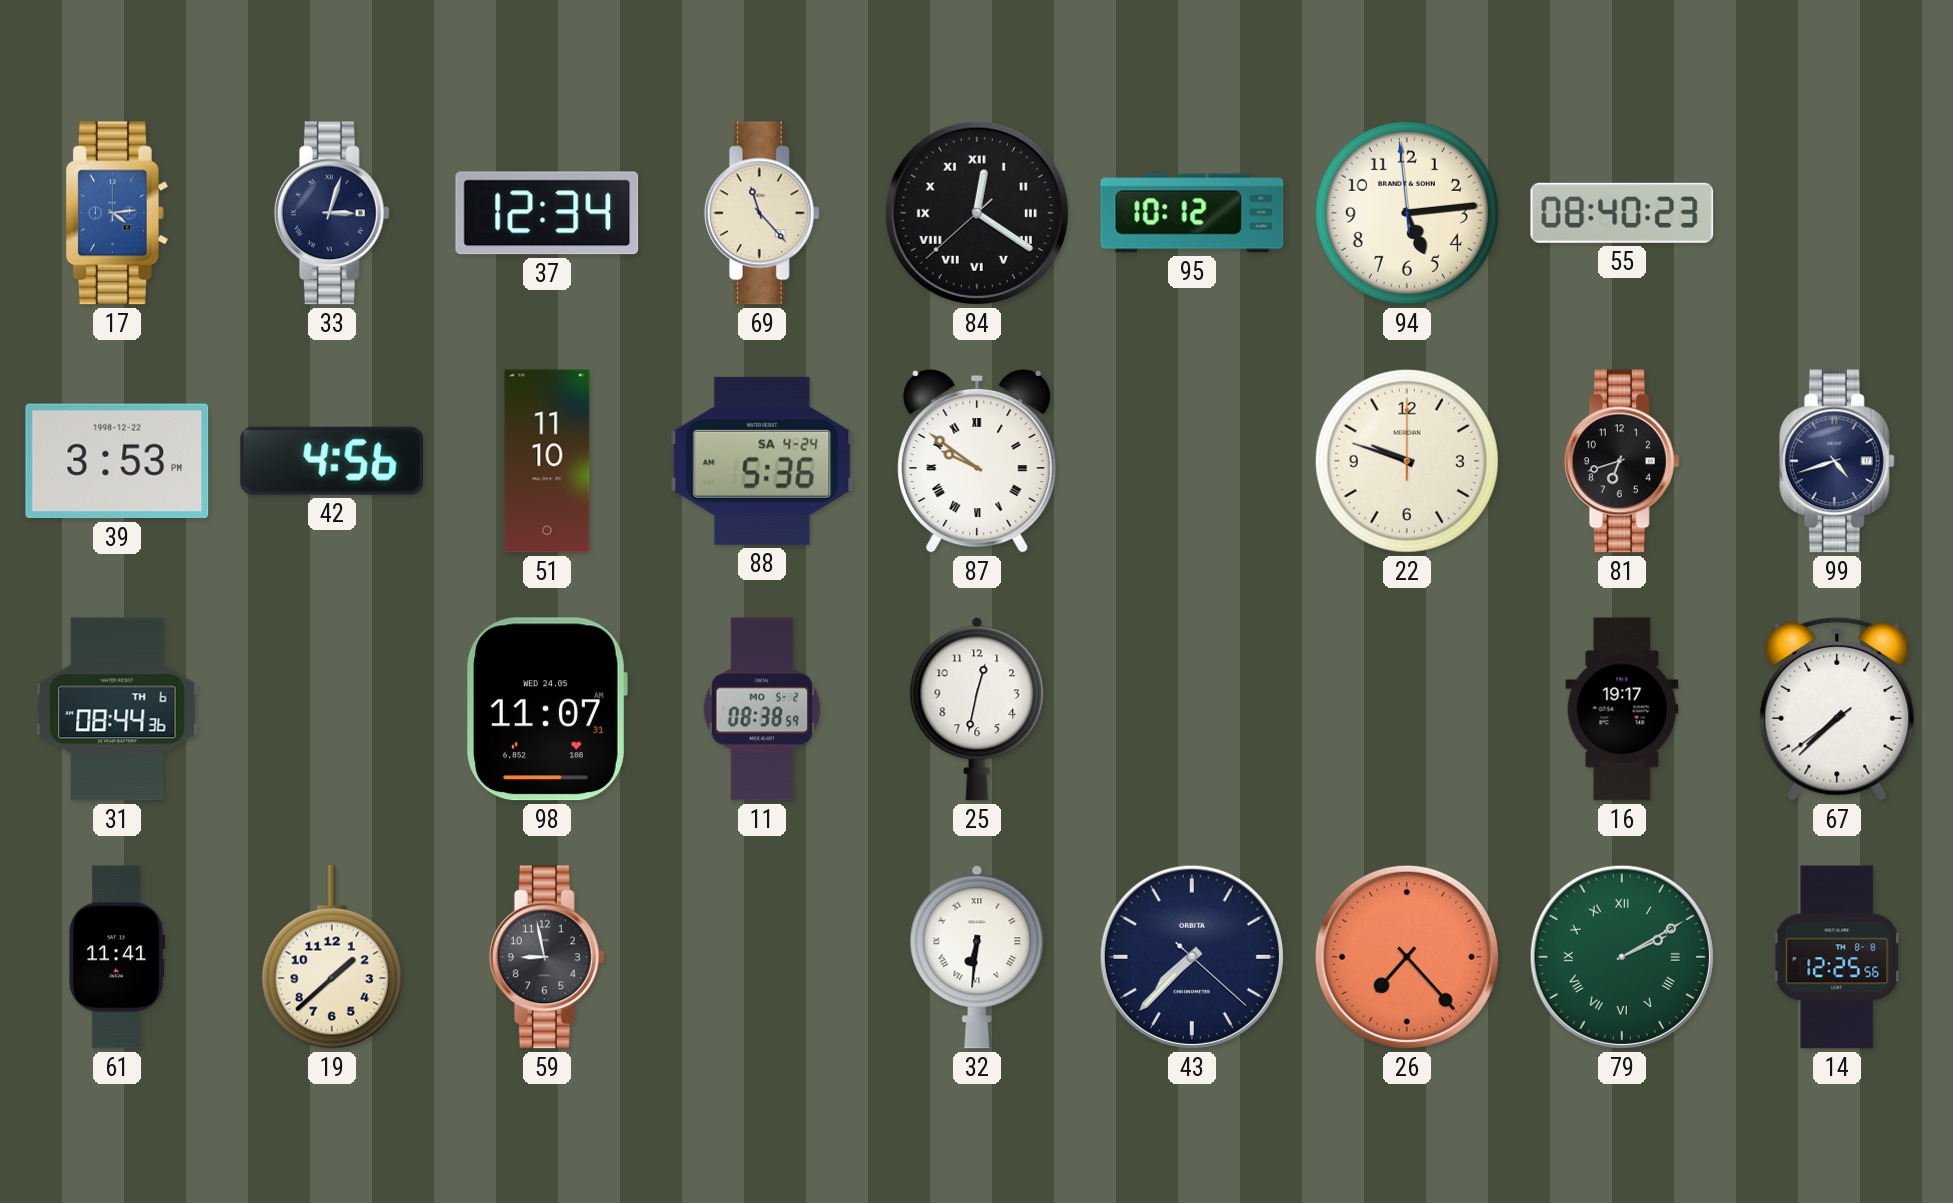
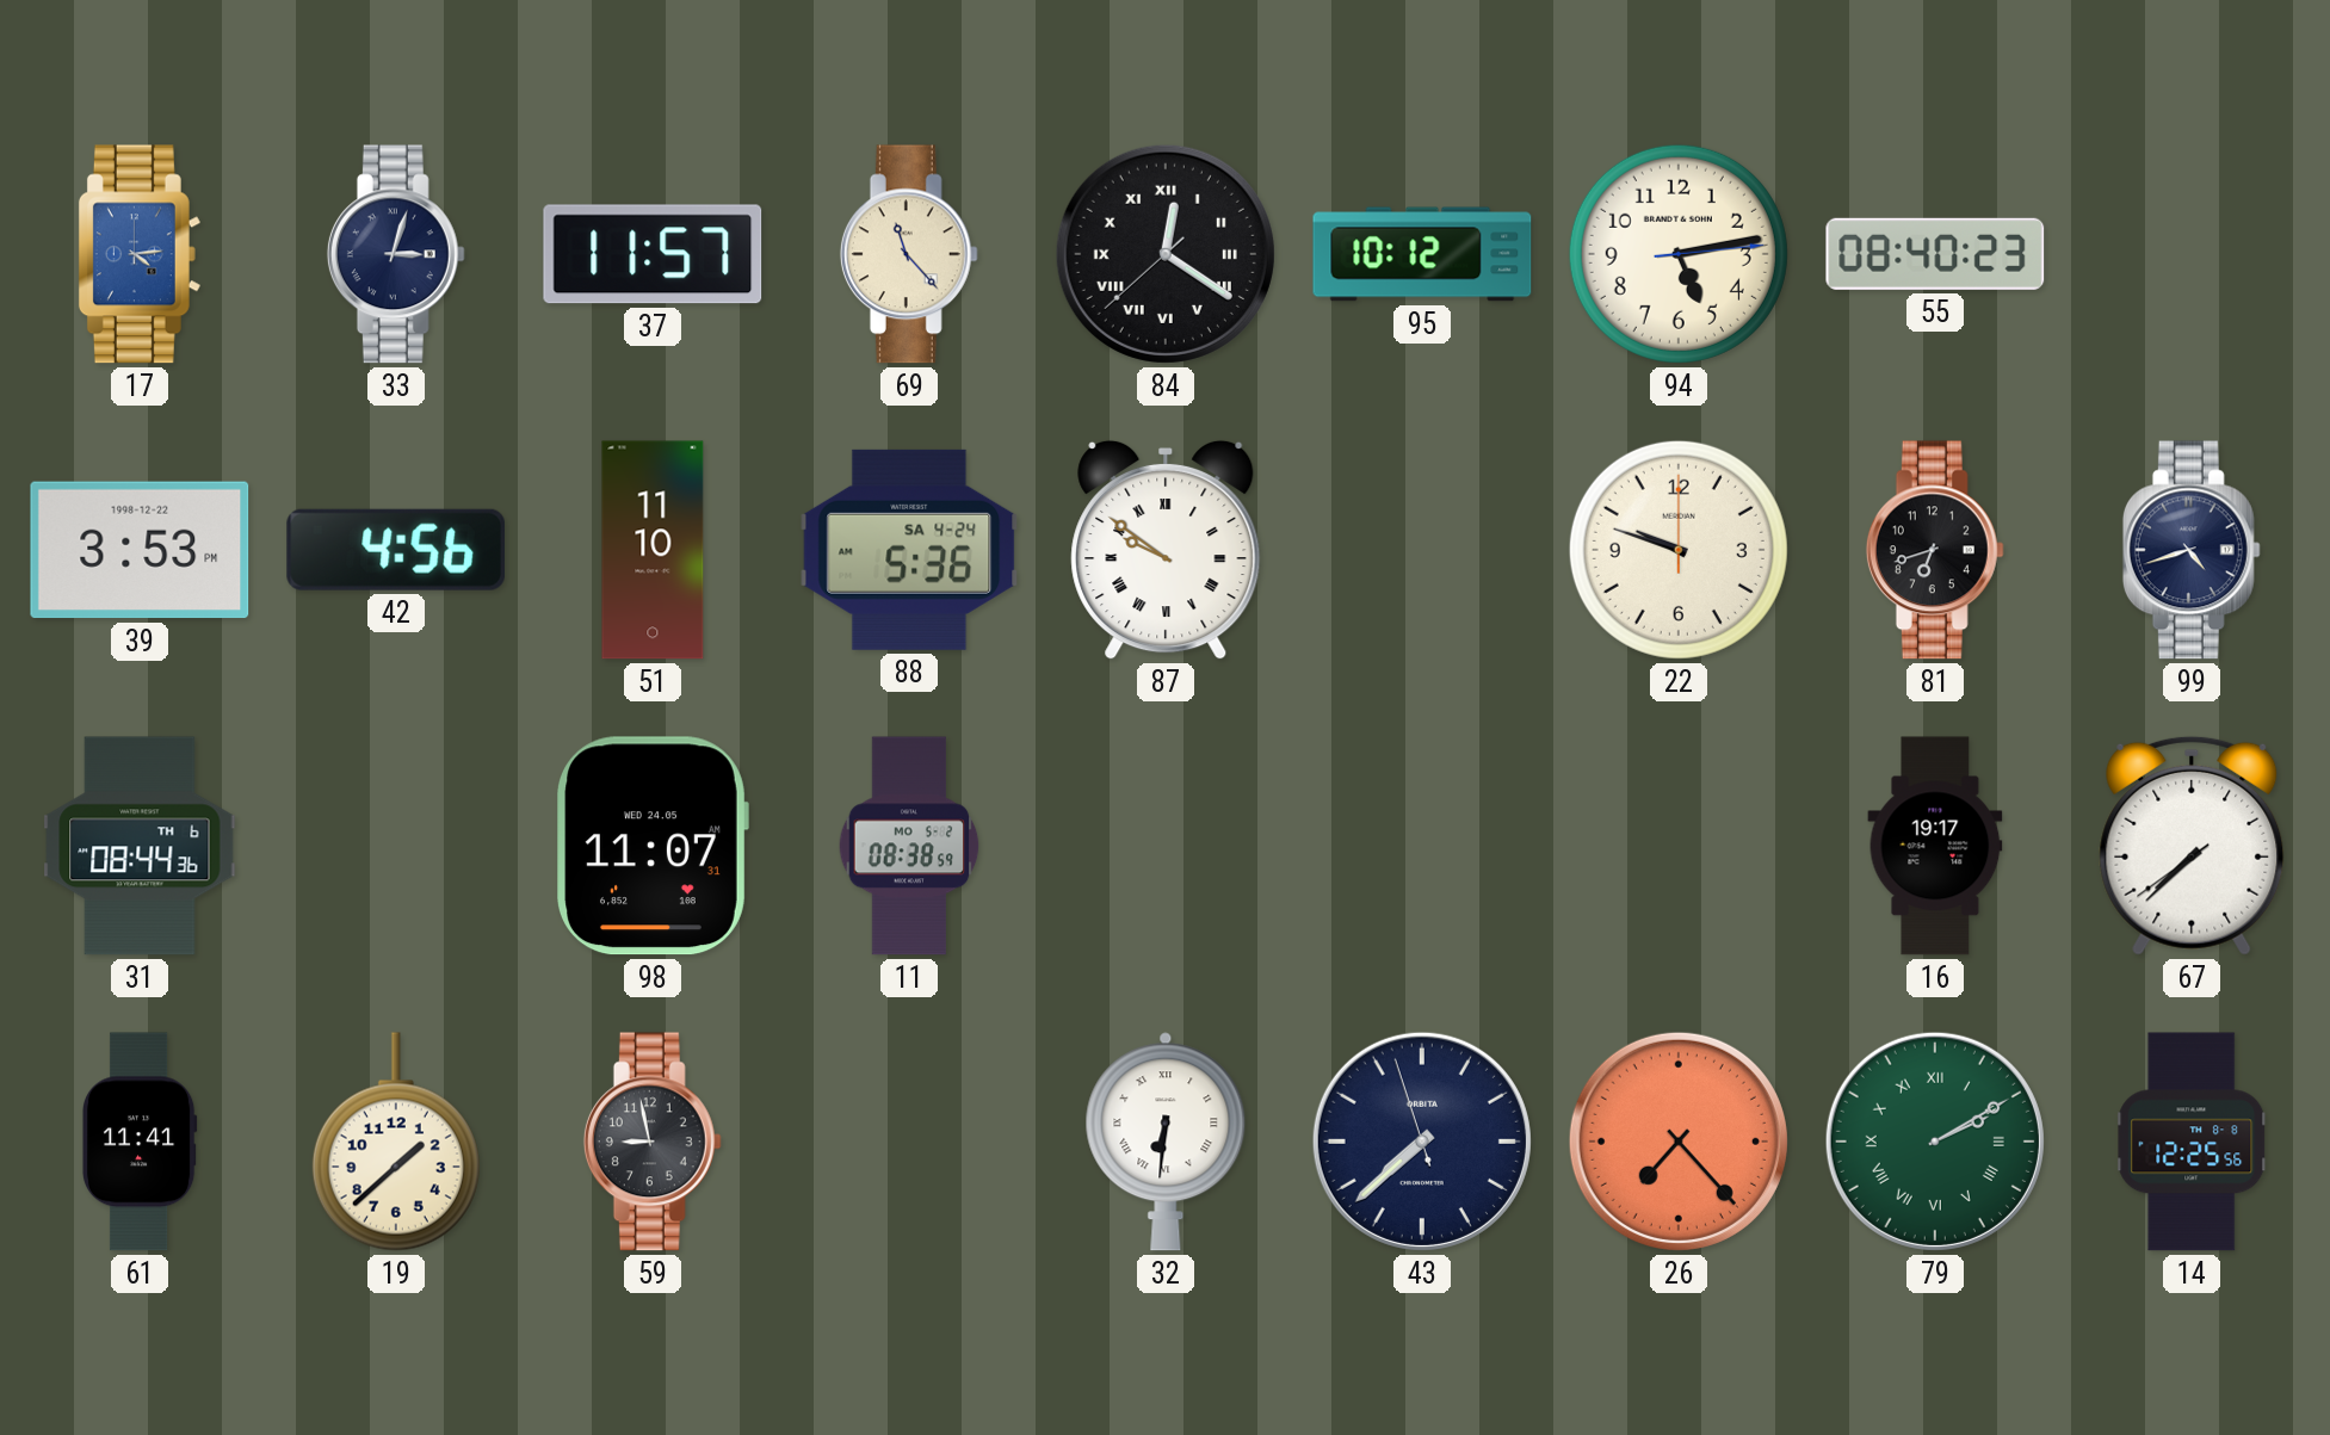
37: 12:34 -> 11:57 (653, 254)
94: 5:13:59 -> 5:13:14 (1679, 254)
25: 12:32 -> none (977, 709)
43: 7:37:22 -> 7:37:57 (1422, 1142)
